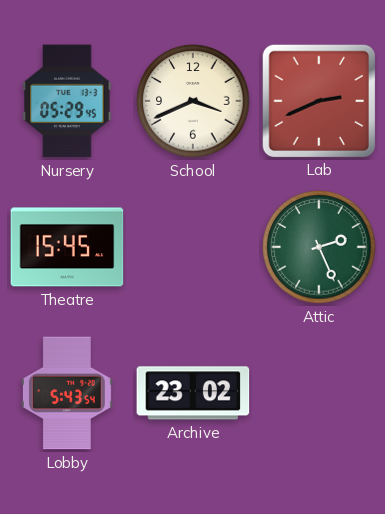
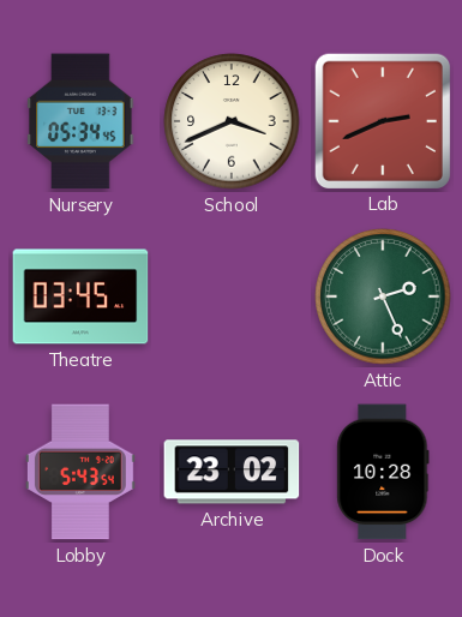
Nursery: 05:29 -> 05:34 (80, 121)
Theatre: 15:45 -> 03:45 (80, 296)
Dock: none -> 10:28 (383, 472)
